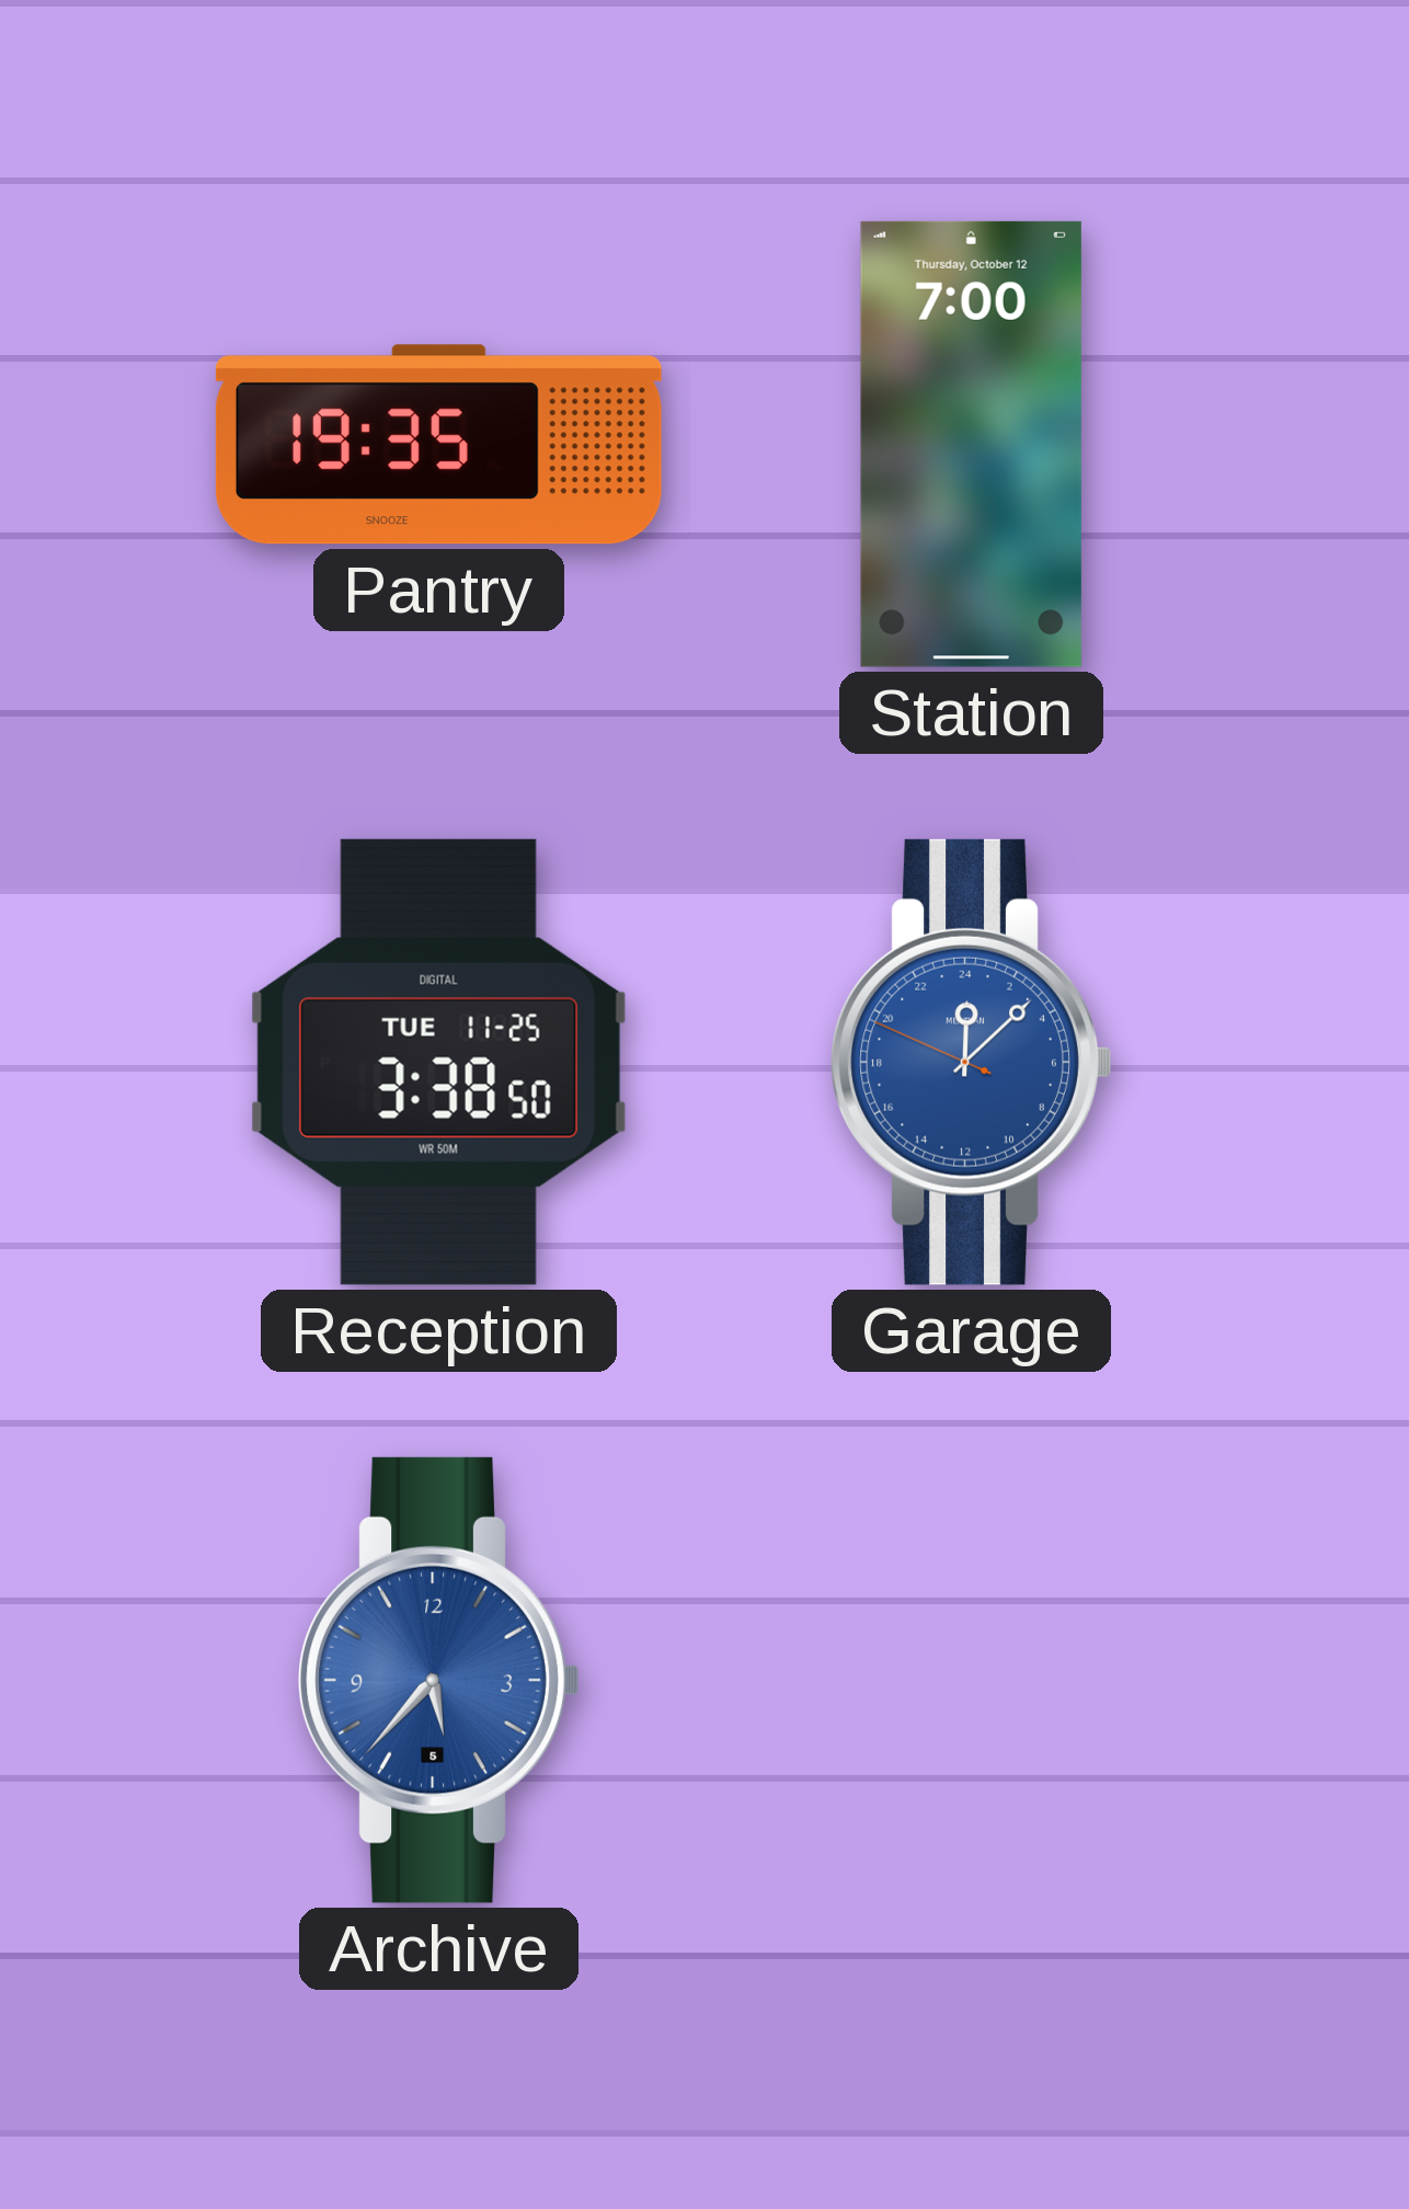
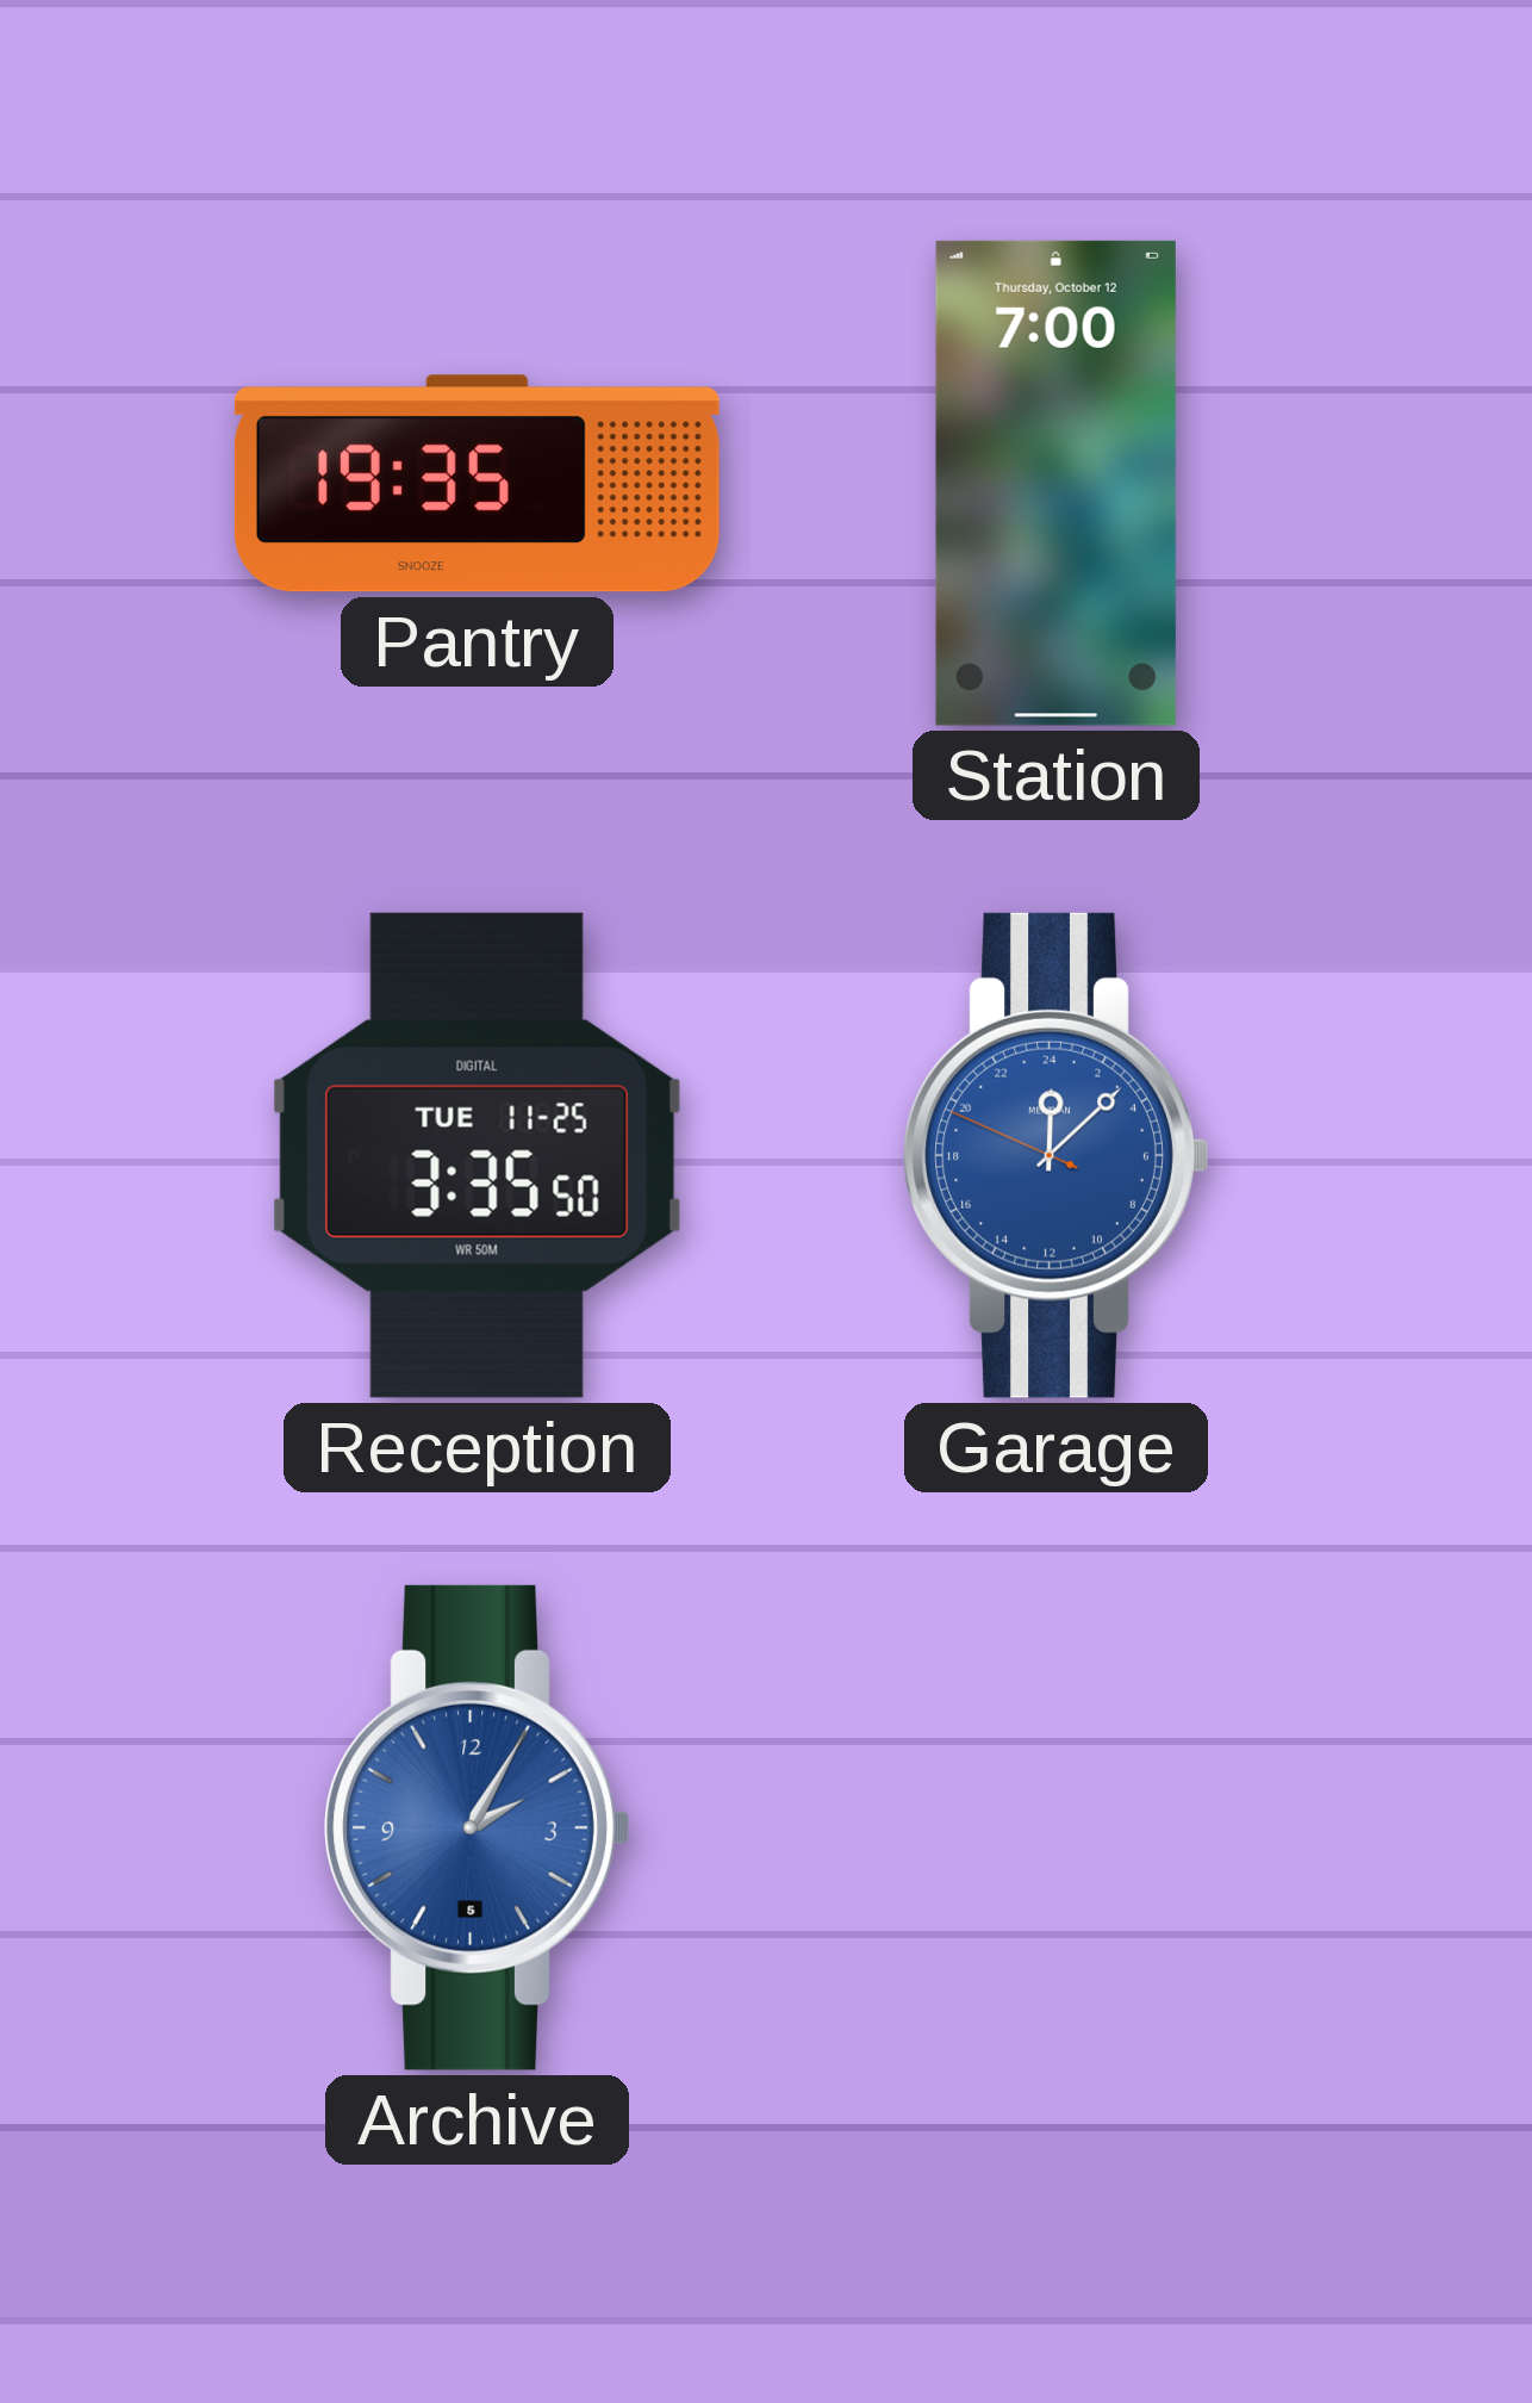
Reception: 3:38 -> 3:35 (477, 1155)
Archive: 5:37 -> 2:05 (478, 1827)
